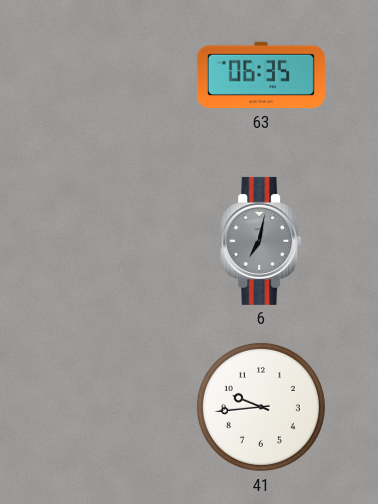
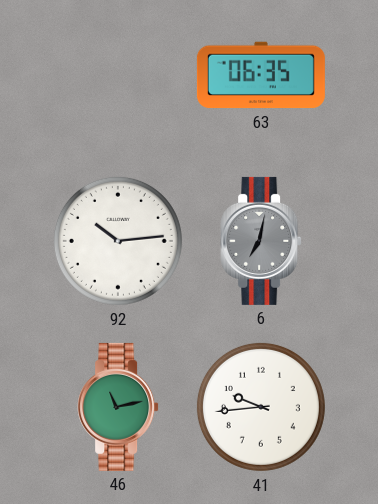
92: none -> 10:14 (118, 241)
46: none -> 11:13 (118, 407)
